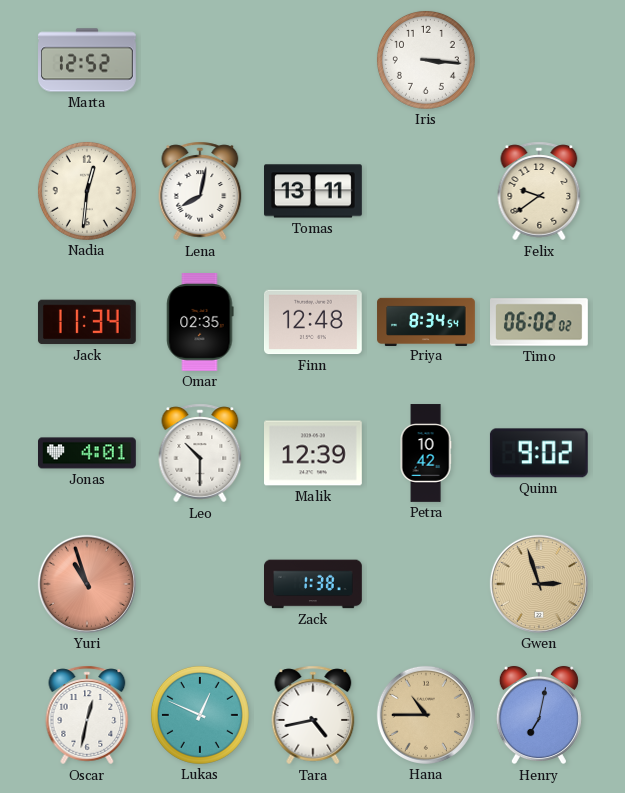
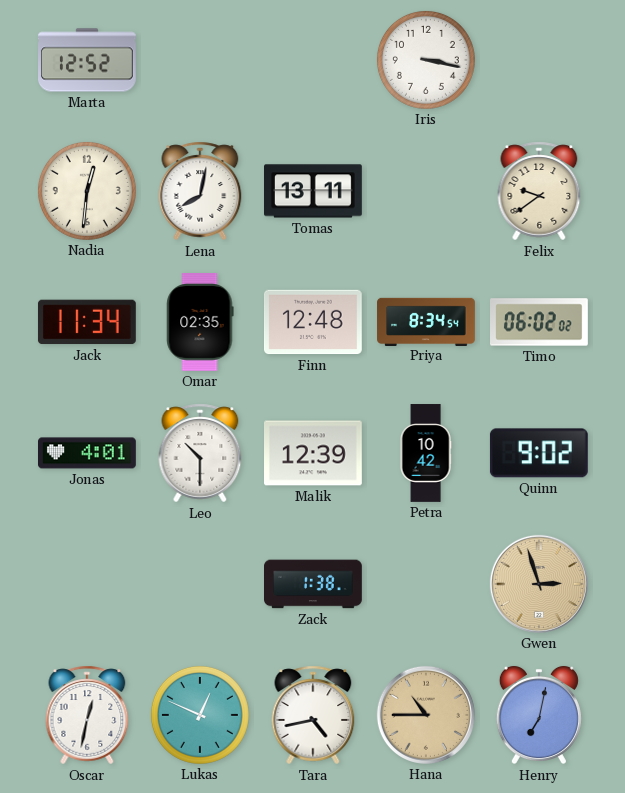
Iris: 3:16 -> 3:17 (426, 60)
Yuri: 10:57 -> none (87, 584)
